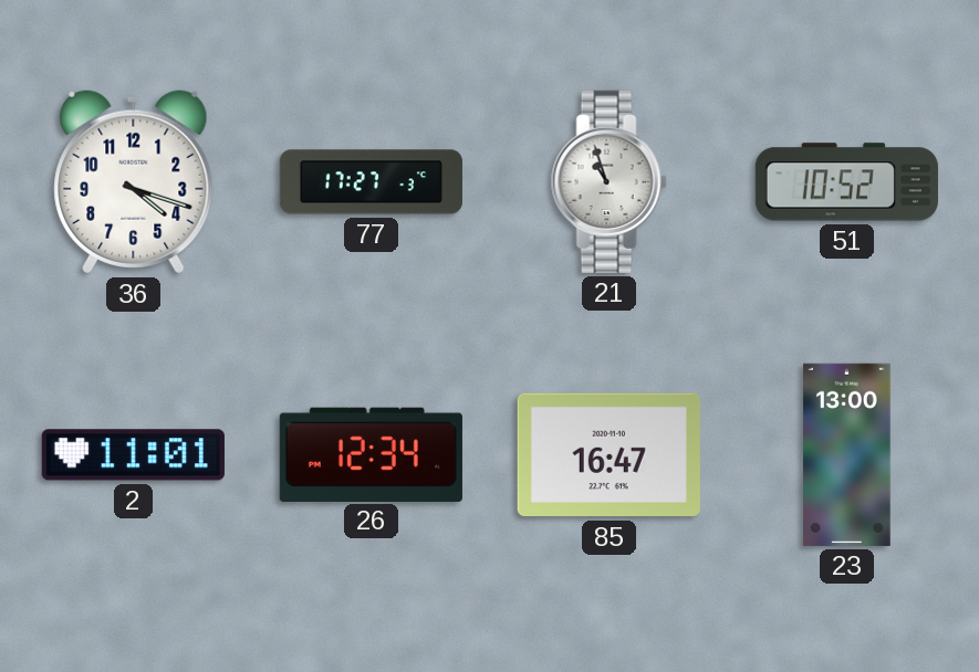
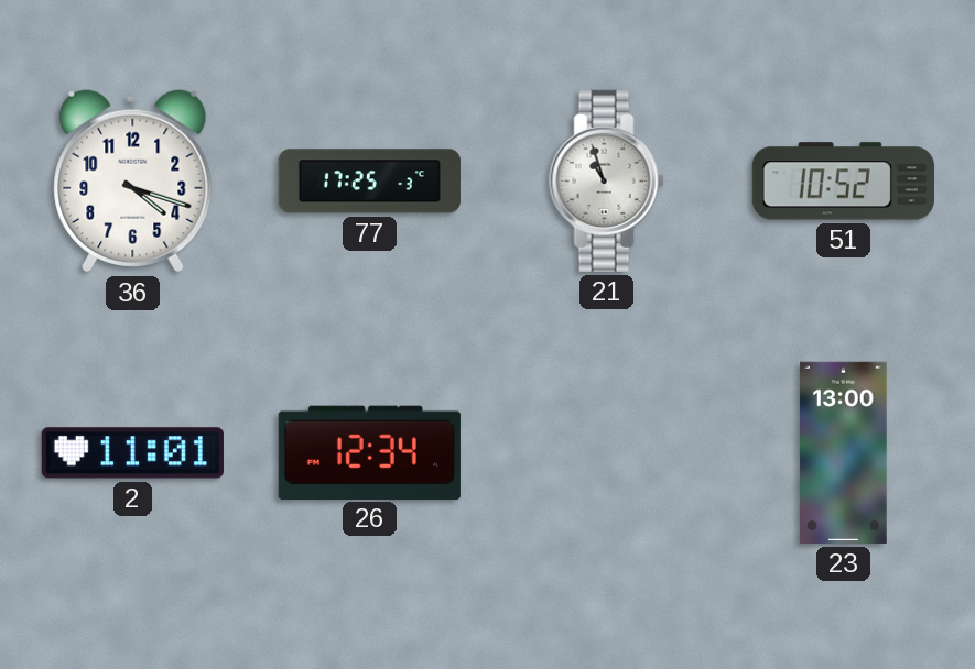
77: 17:27 -> 17:25 (369, 182)
85: 16:47 -> none (608, 455)
